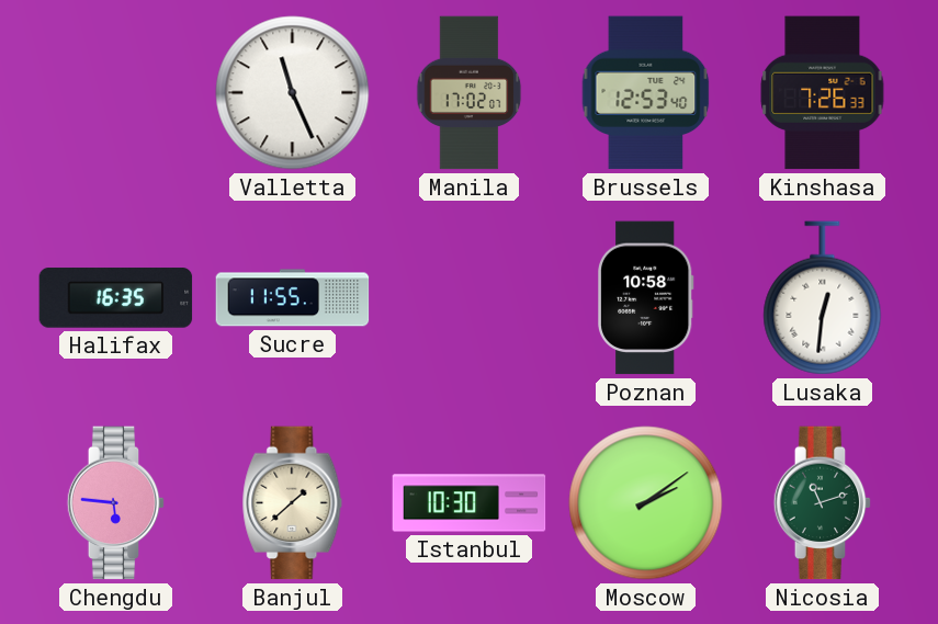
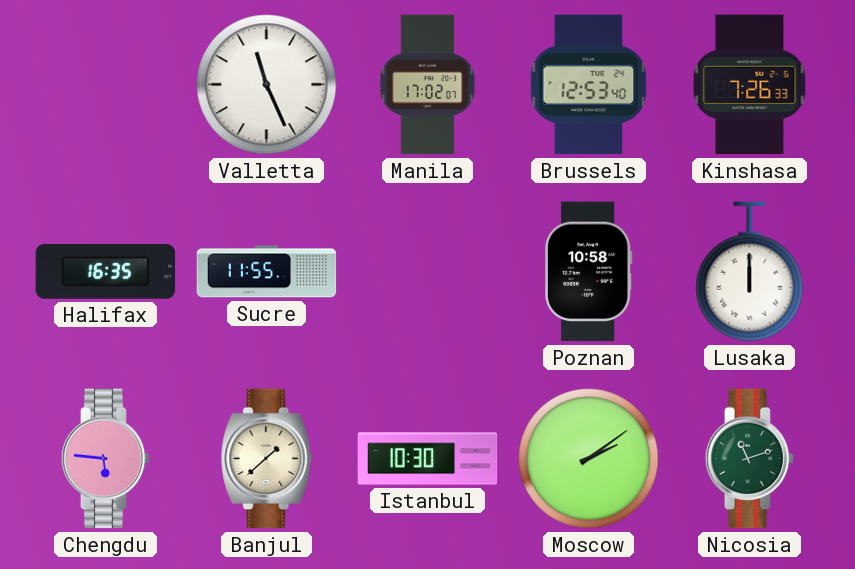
Lusaka: 12:31 -> 12:00 (750, 272)
